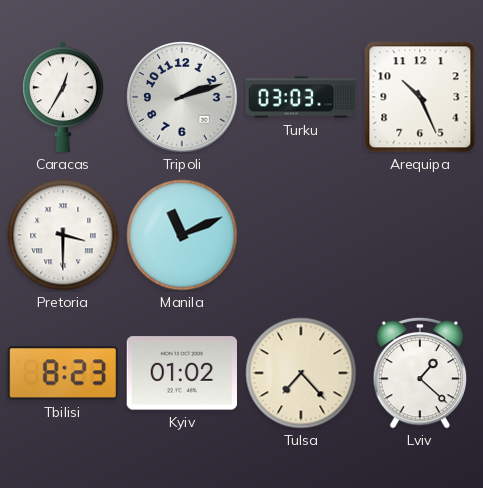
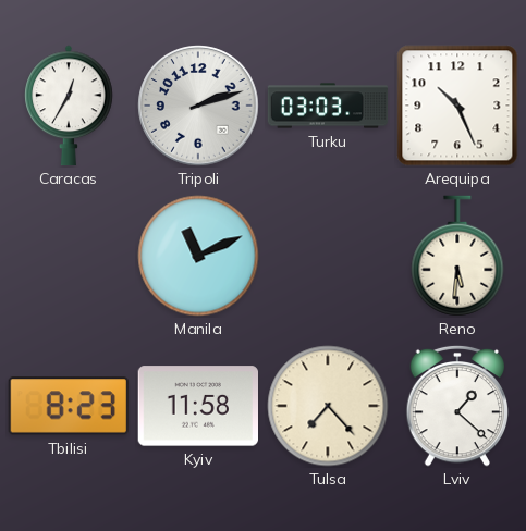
Pretoria: 3:30 -> none (63, 235)
Reno: none -> 5:31 (457, 256)
Kyiv: 01:02 -> 11:58 (197, 406)
